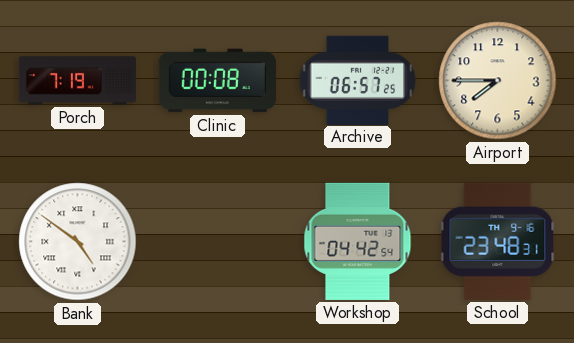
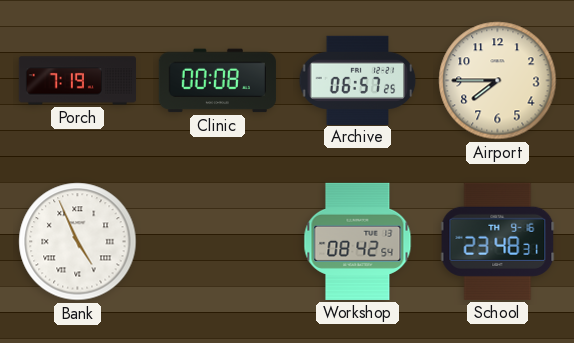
Bank: 4:51 -> 4:56 (78, 242)
Workshop: 04:42 -> 08:42 (358, 241)
